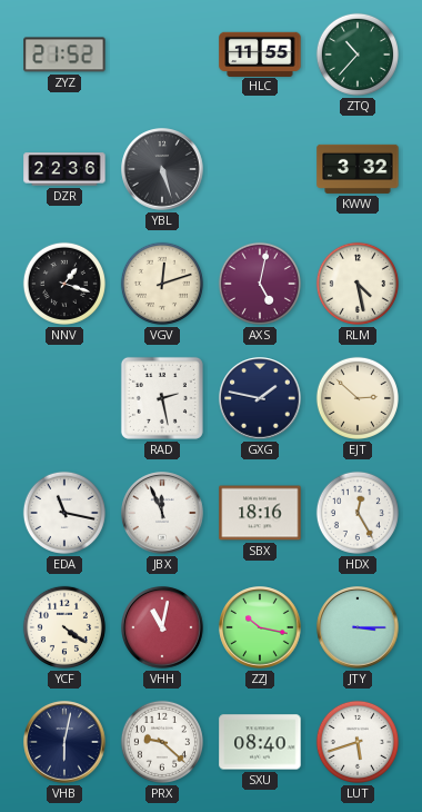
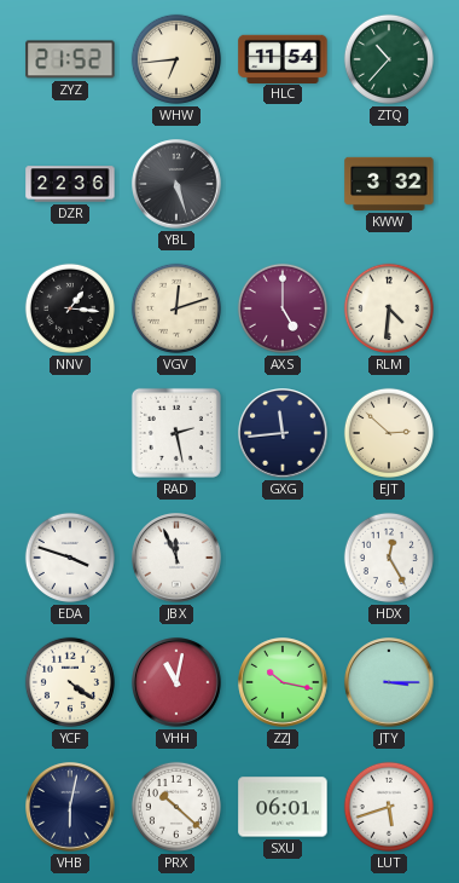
WHW: none -> 6:44 (176, 59)
HLC: 11:55 -> 11:54 (283, 58)
NNV: 1:18 -> 1:16 (70, 308)
AXS: 5:02 -> 5:00 (283, 308)
RLM: 4:28 -> 4:31 (389, 308)
GXG: 1:47 -> 11:44 (283, 433)
EDA: 11:17 -> 3:48 (70, 558)
SBX: 18:16 -> none (260, 513)
PRX: 9:22 -> 10:22 (176, 807)
SXU: 08:40 -> 06:01 (283, 807)
